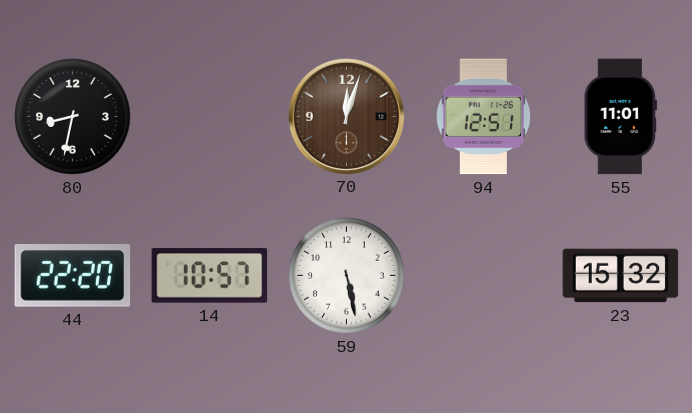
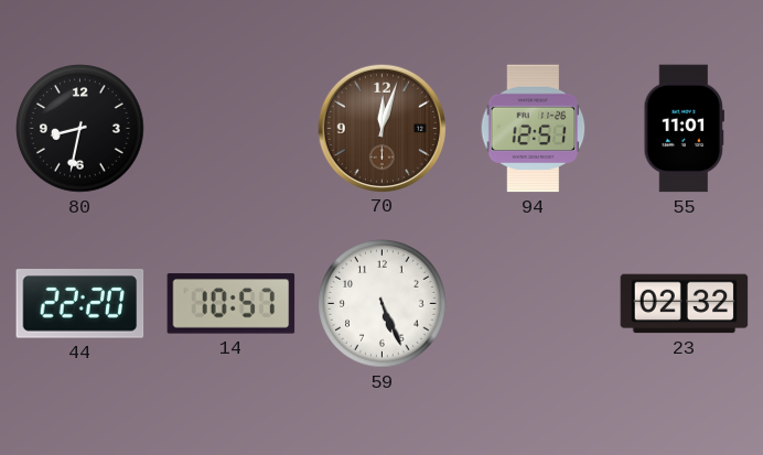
59: 5:28 -> 5:26 (383, 304)
23: 15:32 -> 02:32 (685, 304)
